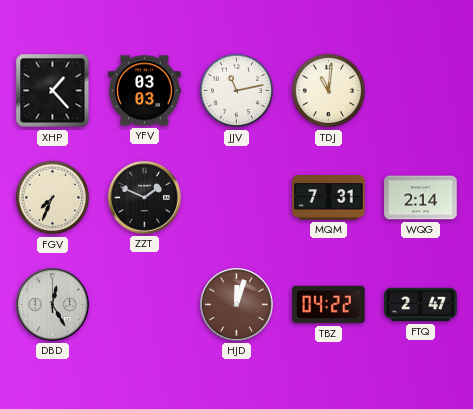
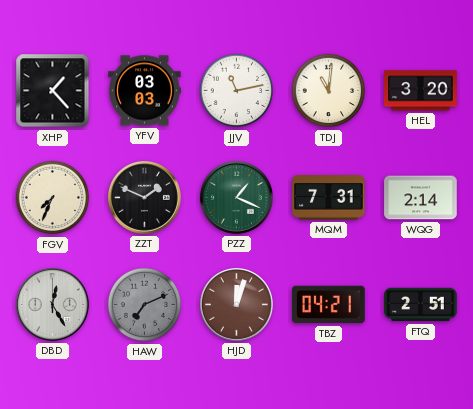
HEL: none -> 3:20 (421, 91)
PZZ: none -> 1:19 (236, 197)
HAW: none -> 7:11 (145, 305)
TBZ: 04:22 -> 04:21 (329, 305)
FTQ: 2:47 -> 2:51 (421, 305)
